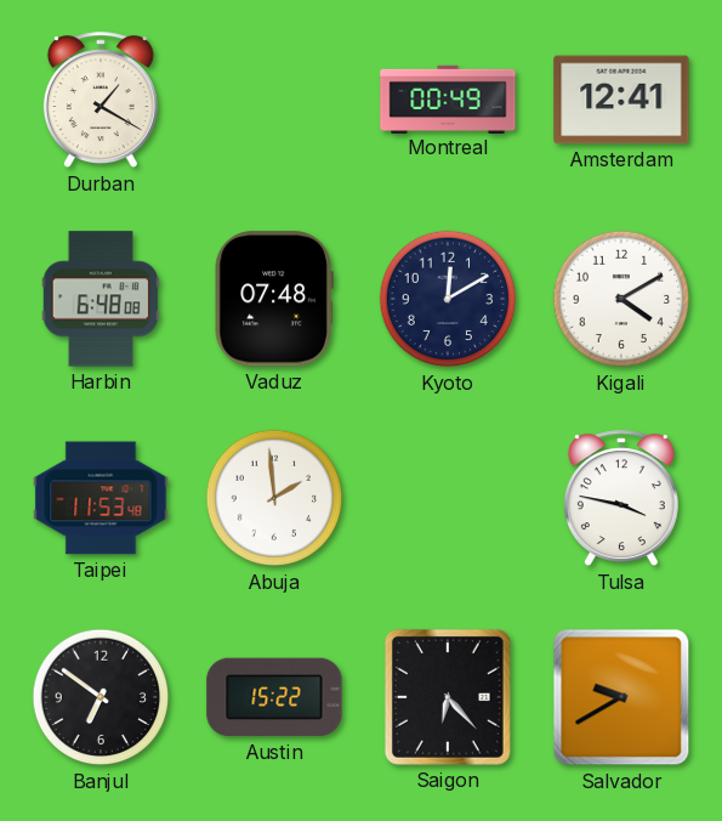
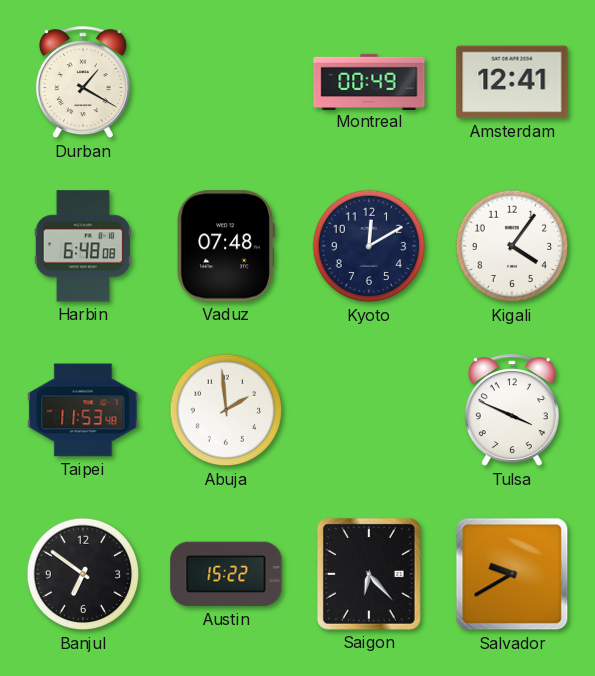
Kigali: 4:10 -> 4:06 (512, 246)
Tulsa: 3:47 -> 3:49 (512, 411)
